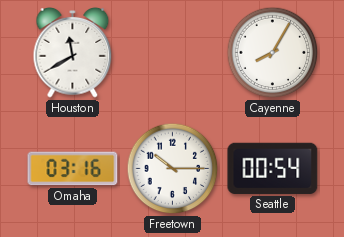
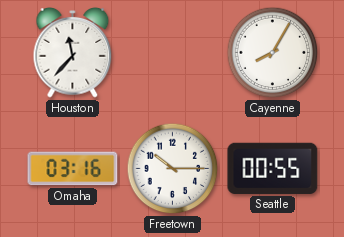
Houston: 11:40 -> 11:37 (73, 53)
Seattle: 00:54 -> 00:55 (273, 168)
